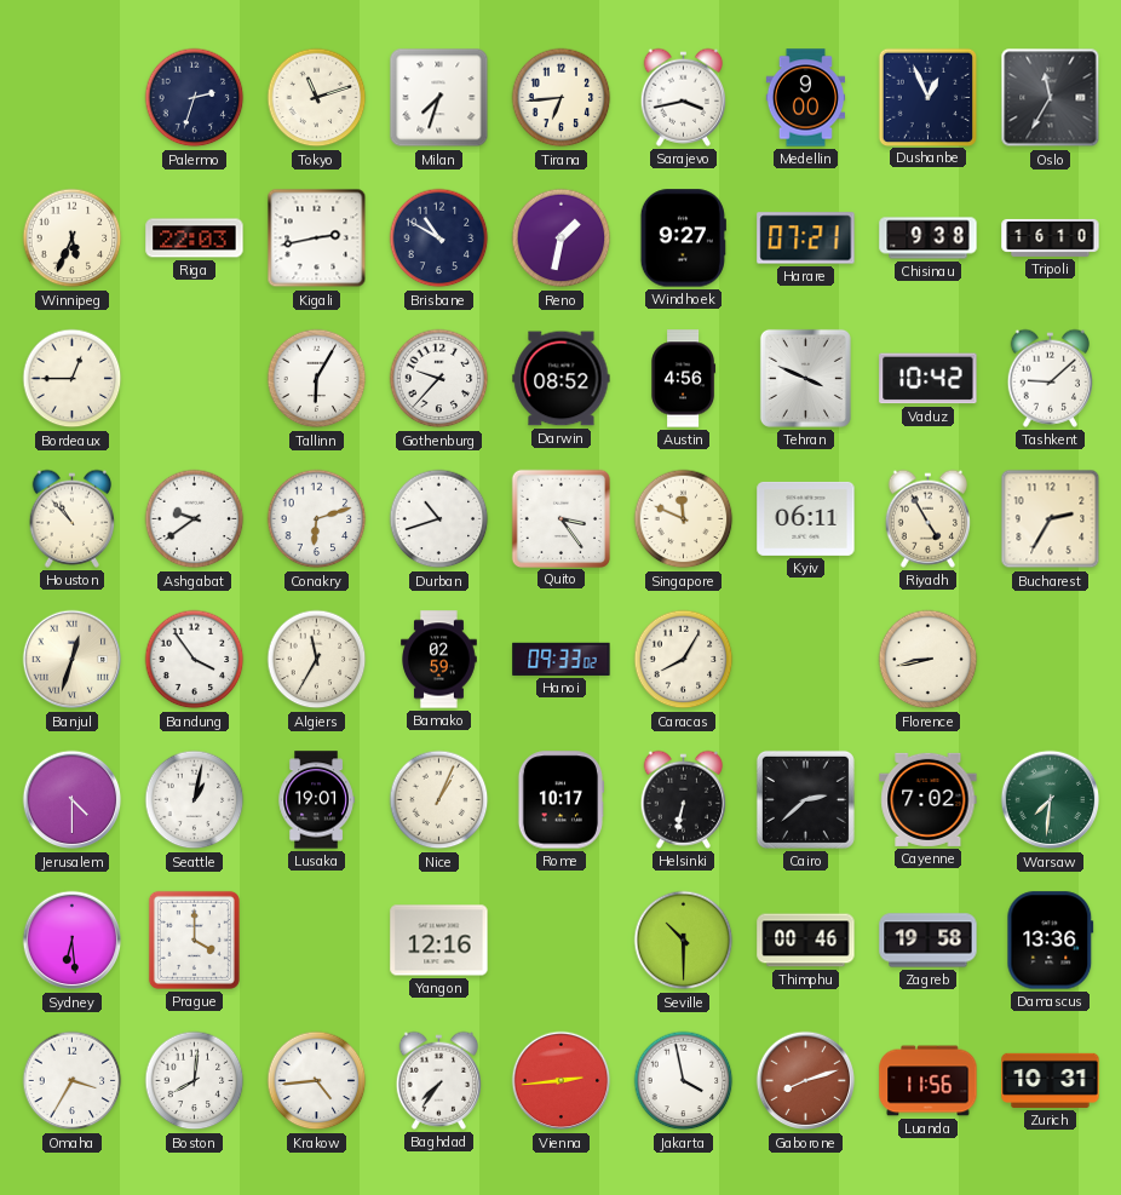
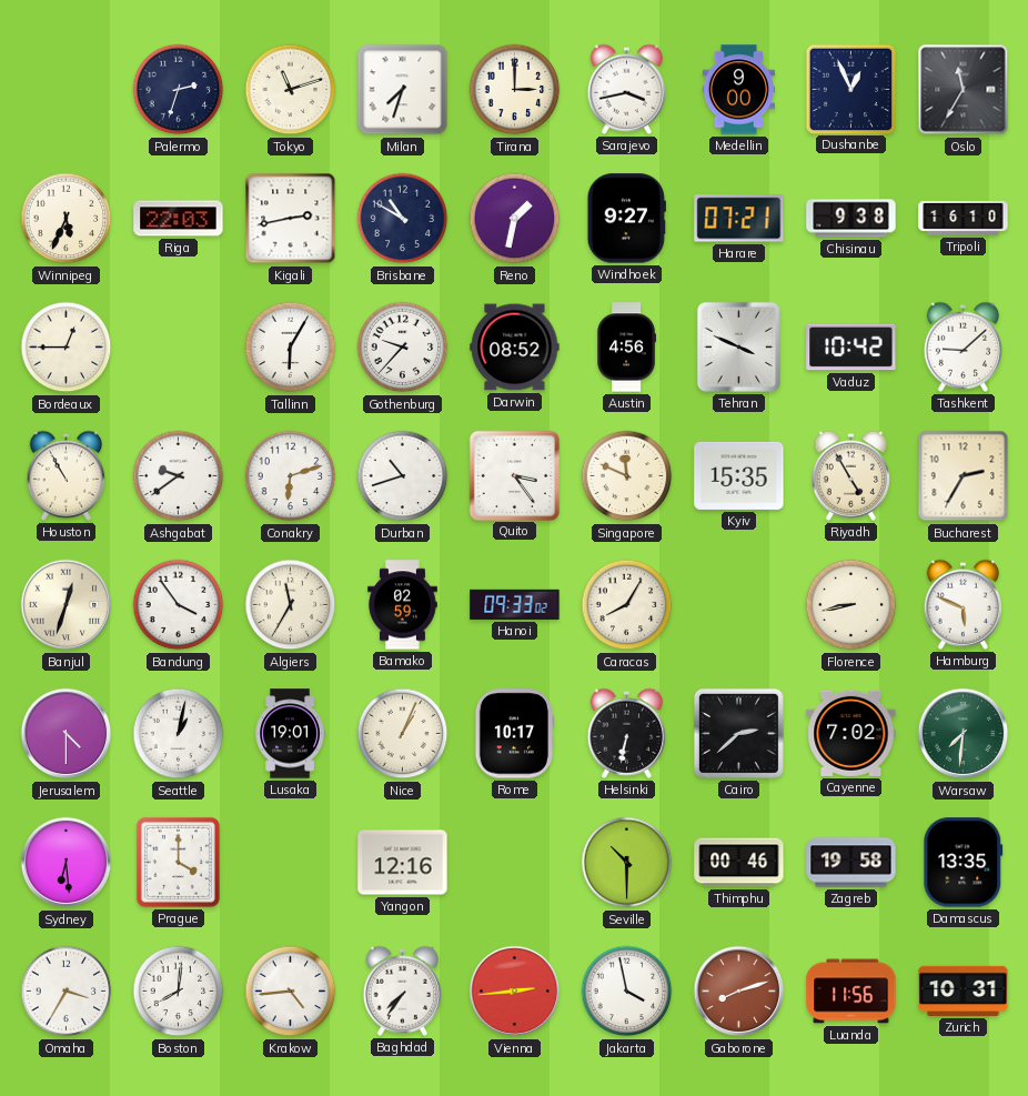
Tirana: 6:44 -> 3:00 (515, 90)
Houston: 10:53 -> 10:55 (67, 475)
Kyiv: 06:11 -> 15:35 (739, 475)
Hamburg: none -> 5:49 (964, 604)
Damascus: 13:36 -> 13:35 (964, 863)
